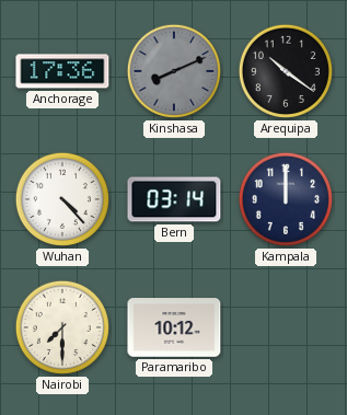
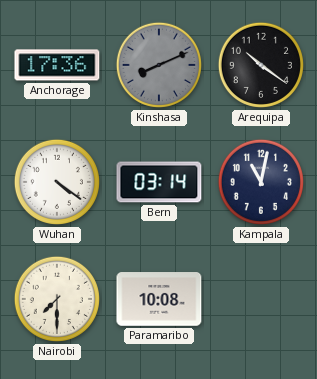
Wuhan: 4:23 -> 4:21 (57, 182)
Kampala: 12:00 -> 11:02 (261, 182)
Paramaribo: 10:12 -> 10:08 (159, 299)
